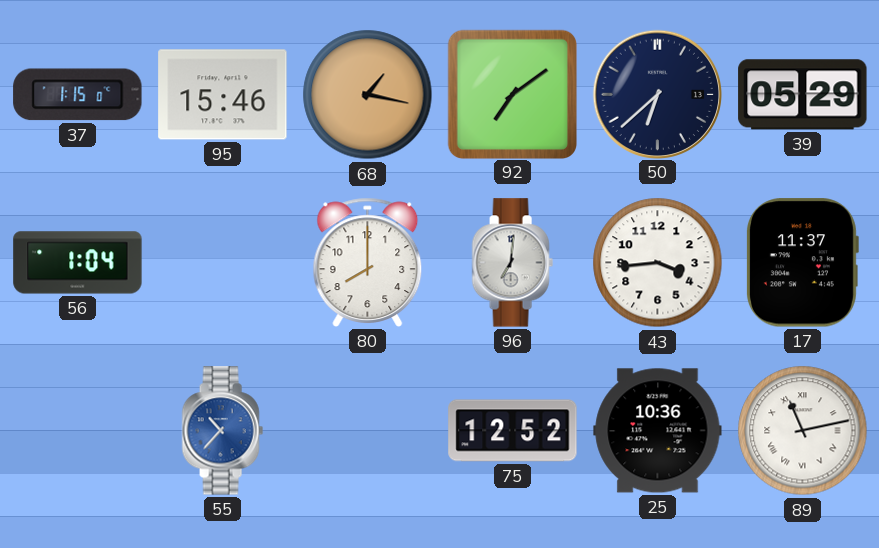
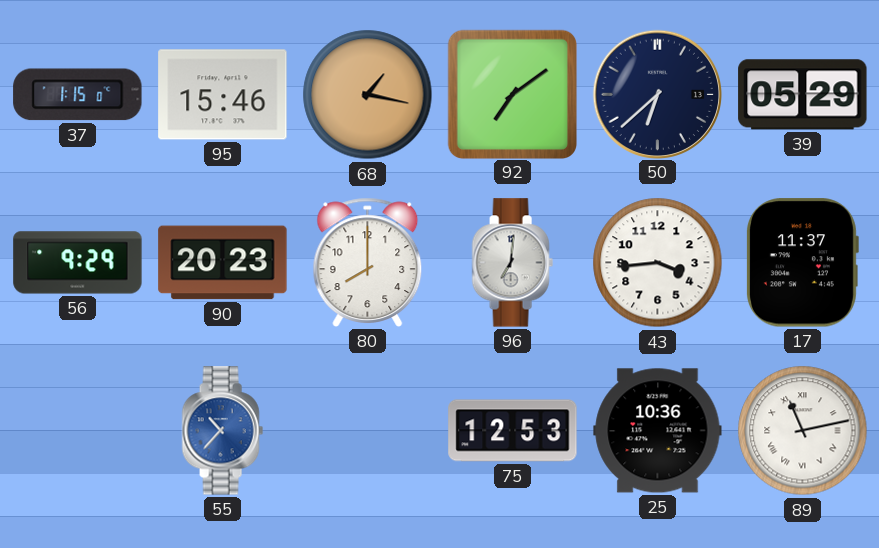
56: 1:04 -> 9:29 (78, 263)
90: none -> 20:23 (223, 263)
75: 12:52 -> 12:53 (513, 431)
